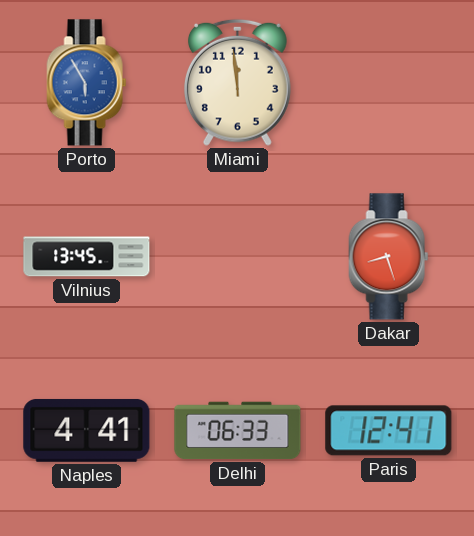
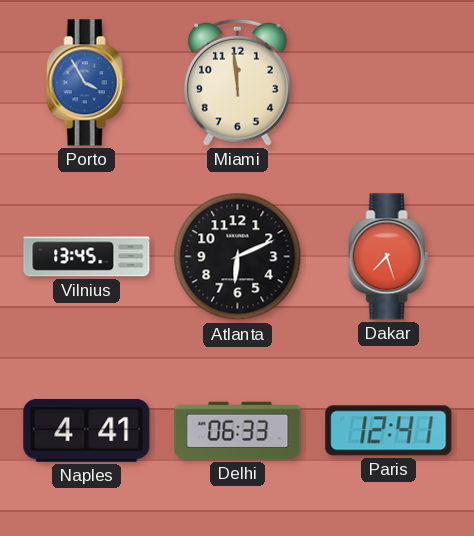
Porto: 5:55 -> 3:55 (87, 83)
Atlanta: none -> 6:11 (238, 257)
Dakar: 8:27 -> 7:27 (389, 257)
